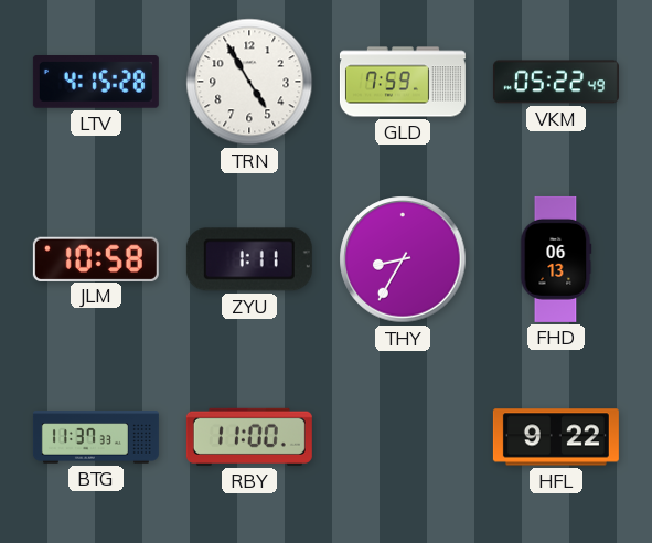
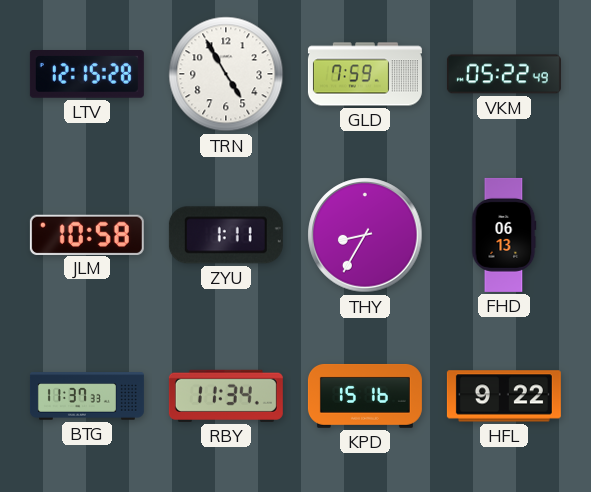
LTV: 4:15 -> 12:15 (87, 75)
RBY: 11:00 -> 11:34 (226, 396)
KPD: none -> 15:16 (365, 396)
